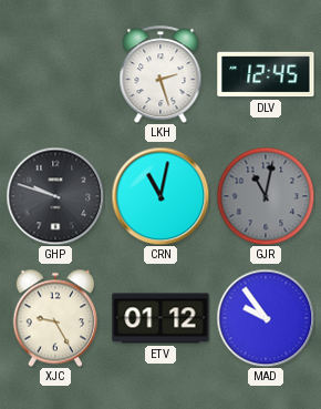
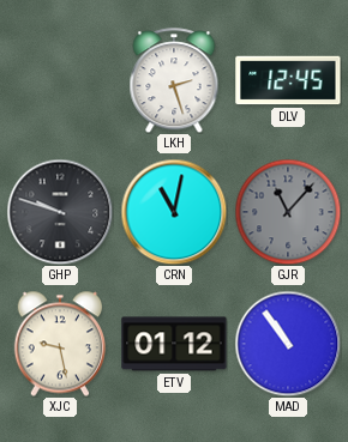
GJR: 11:02 -> 11:07 (288, 212)
XJC: 9:25 -> 9:28 (59, 344)
MAD: 9:54 -> 10:54 (288, 344)
